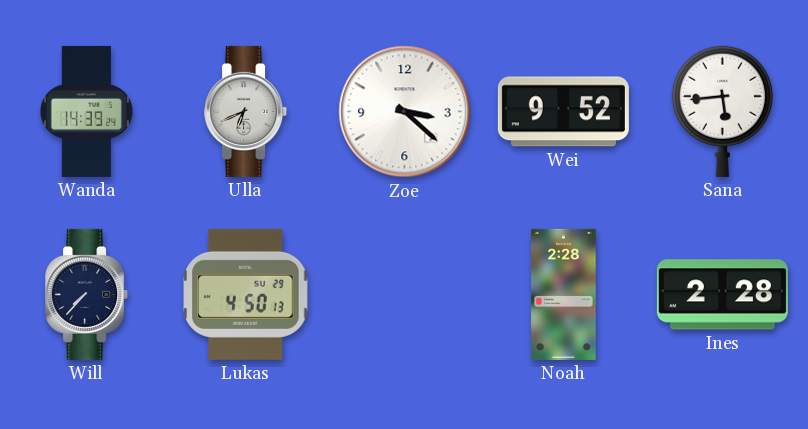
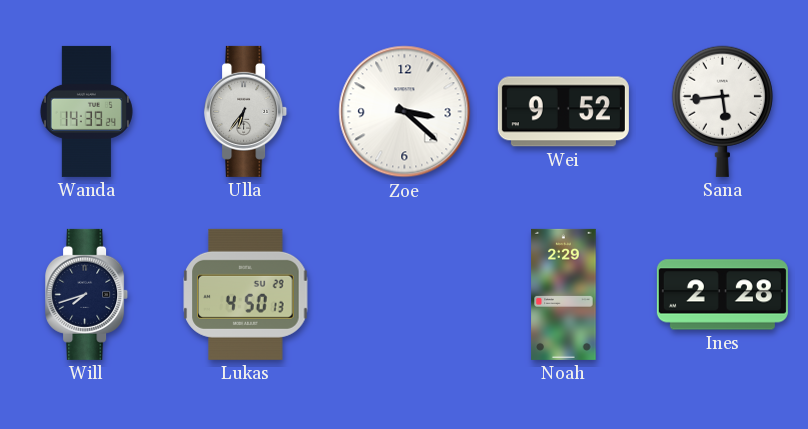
Ulla: 6:41 -> 6:36 (246, 111)
Will: 7:37 -> 7:42 (87, 294)
Noah: 2:28 -> 2:29 (564, 294)
